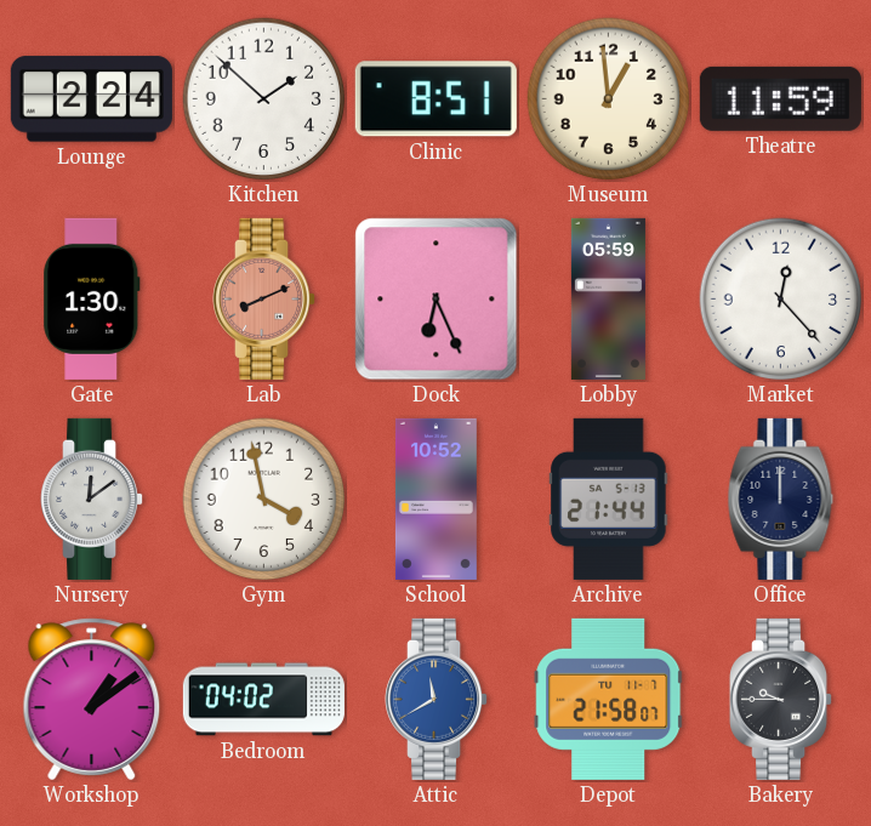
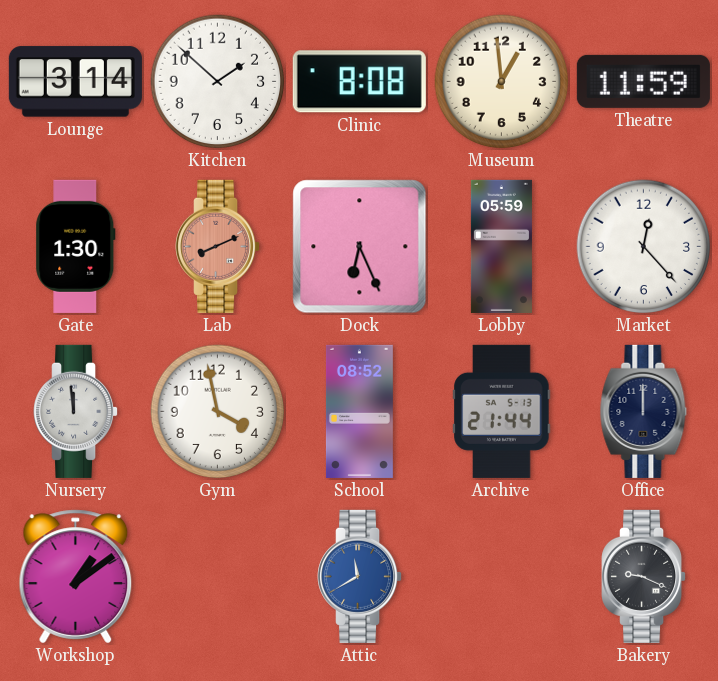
Lounge: 2:24 -> 3:14 (75, 82)
Clinic: 8:51 -> 8:08 (359, 82)
Nursery: 12:09 -> 11:59 (76, 411)
School: 10:52 -> 08:52 (359, 411)
Bedroom: 04:02 -> none (263, 700)
Depot: 21:58 -> none (609, 699)
Bakery: 9:45 -> 9:19 (644, 576)
